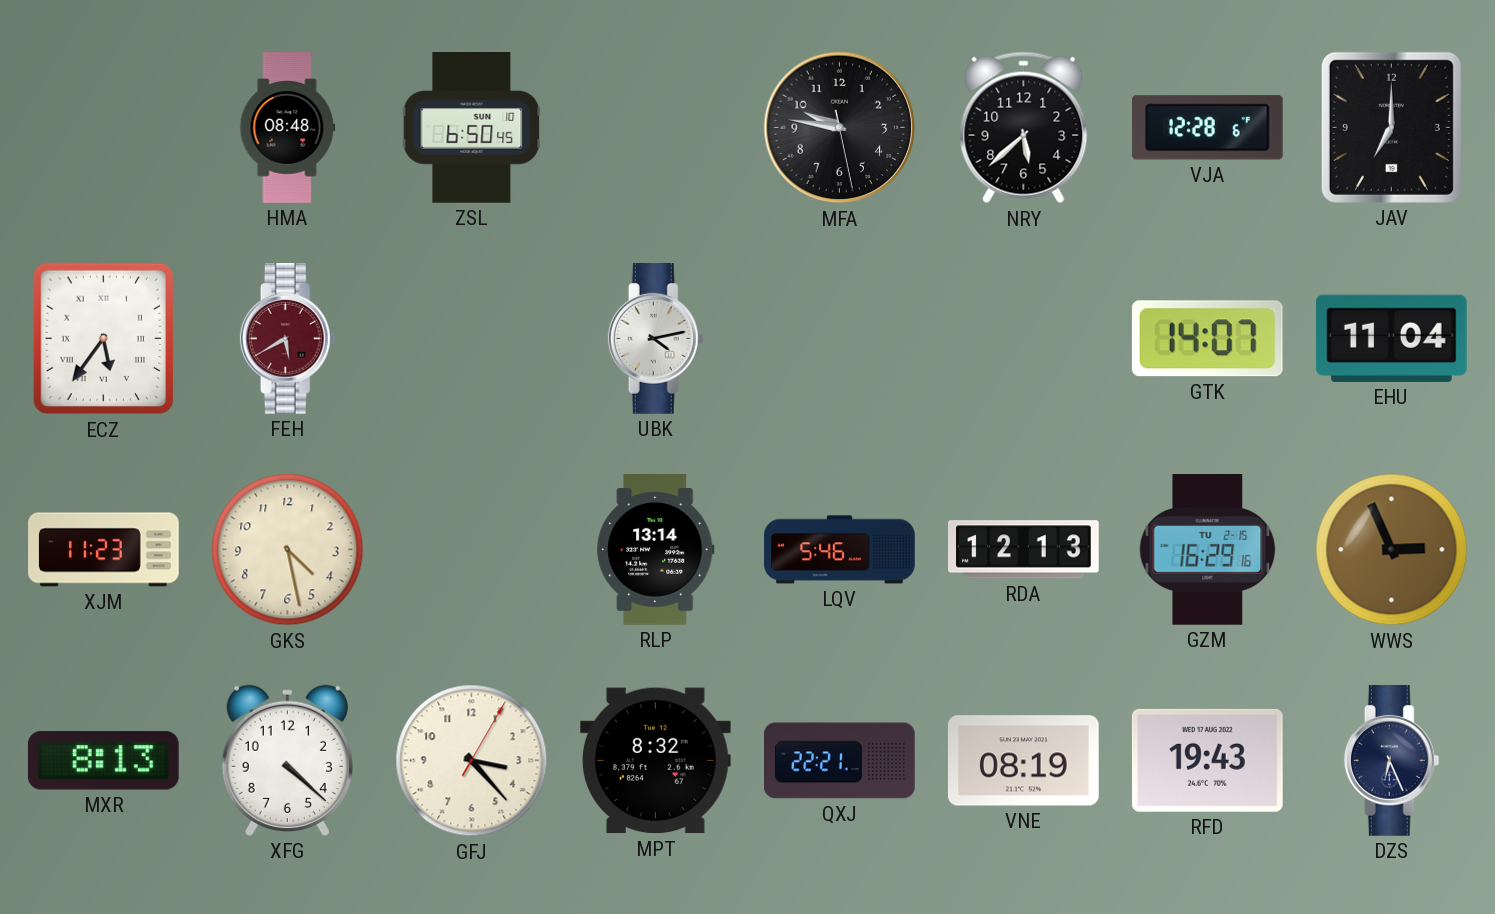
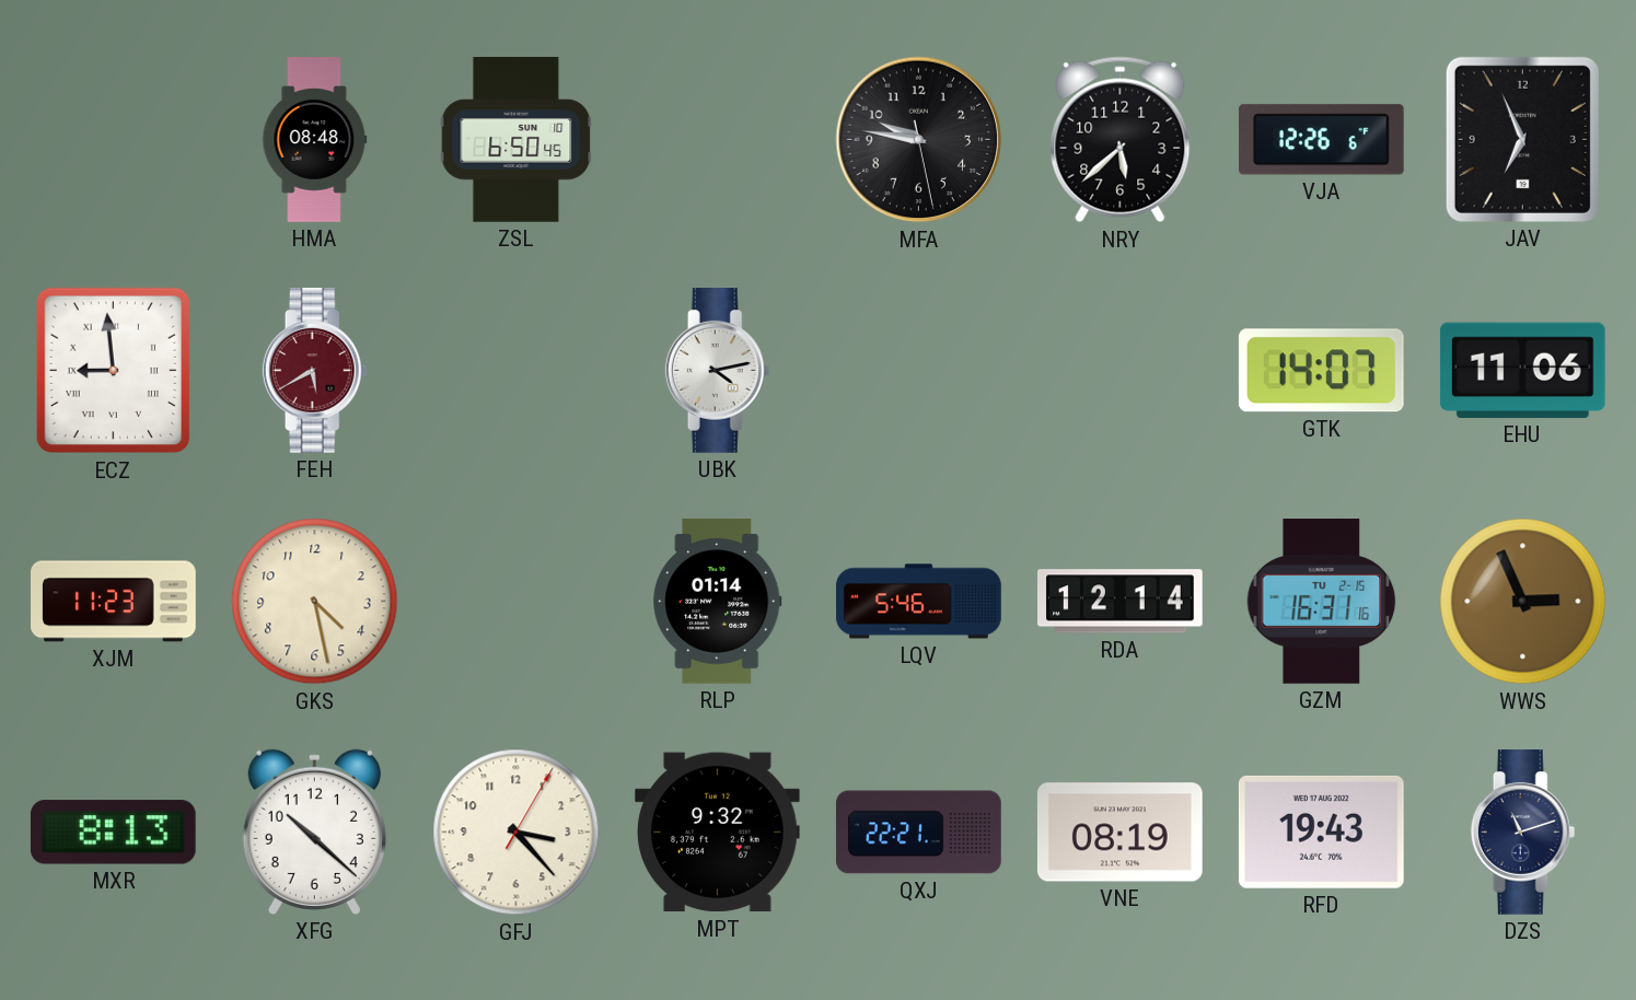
VJA: 12:28 -> 12:26 (1321, 140)
JAV: 7:00 -> 6:56 (1522, 139)
ECZ: 5:36 -> 8:59 (113, 371)
EHU: 11:04 -> 11:06 (1522, 370)
RLP: 13:14 -> 01:14 (718, 602)
RDA: 12:13 -> 12:14 (1121, 602)
GZM: 16:29 -> 16:31 (1322, 602)
XFG: 4:22 -> 10:22 (314, 832)
MPT: 8:32 -> 9:32 (718, 833)
DZS: 6:26 -> 11:12 (1523, 833)
